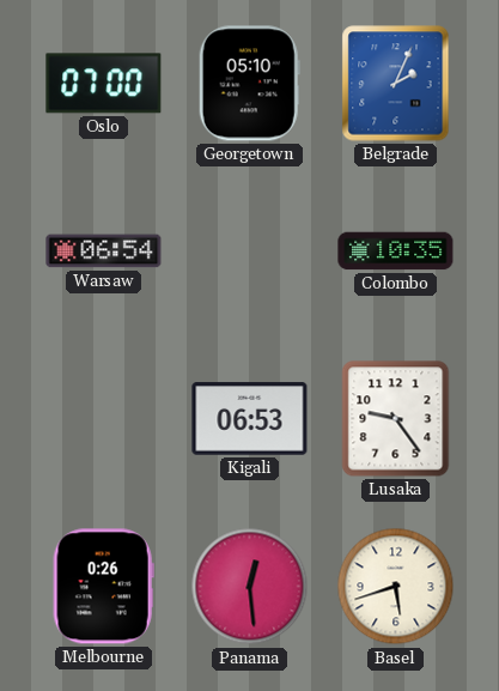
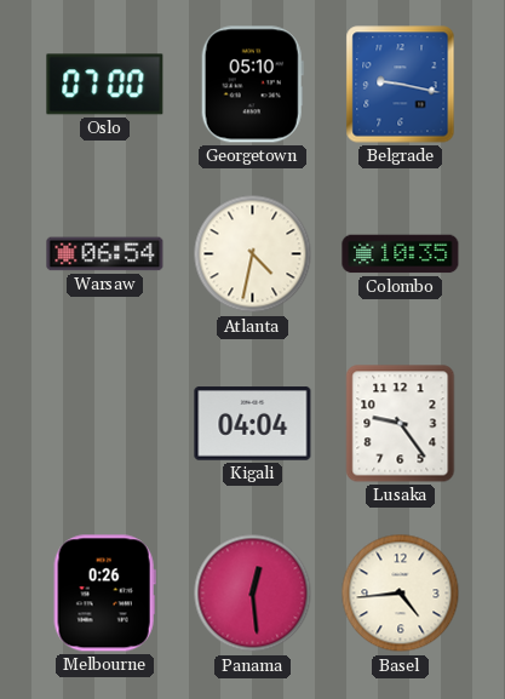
Belgrade: 2:04 -> 9:17 (401, 85)
Atlanta: none -> 4:32 (253, 254)
Kigali: 06:53 -> 04:04 (253, 424)
Basel: 5:42 -> 4:44 (401, 594)
